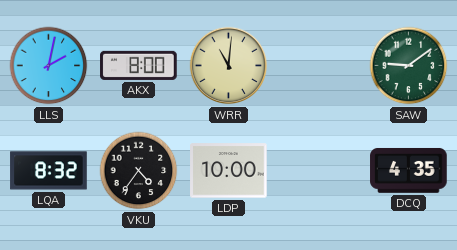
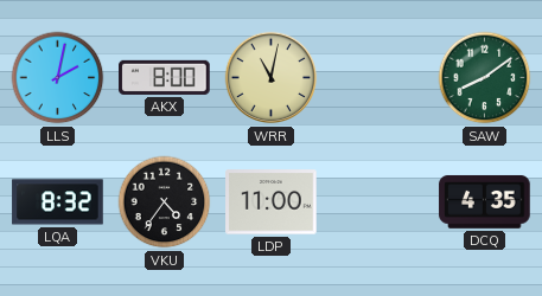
WRR: 11:01 -> 11:02 (272, 78)
SAW: 9:09 -> 8:09 (485, 78)
LDP: 10:00 -> 11:00 (272, 202)
